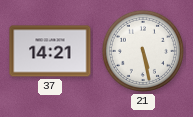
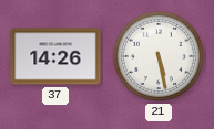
37: 14:21 -> 14:26 (55, 56)
